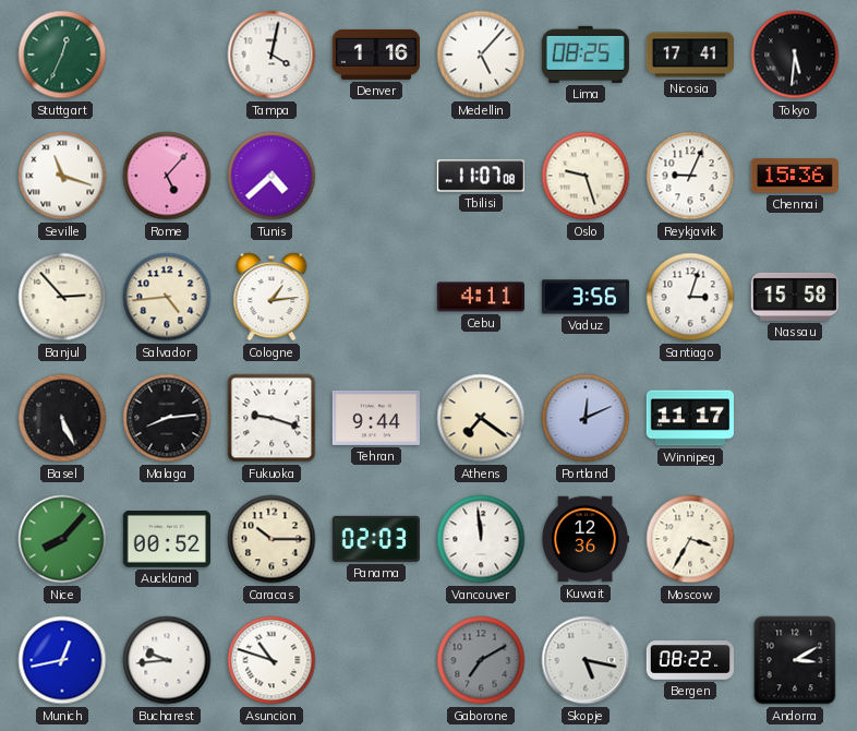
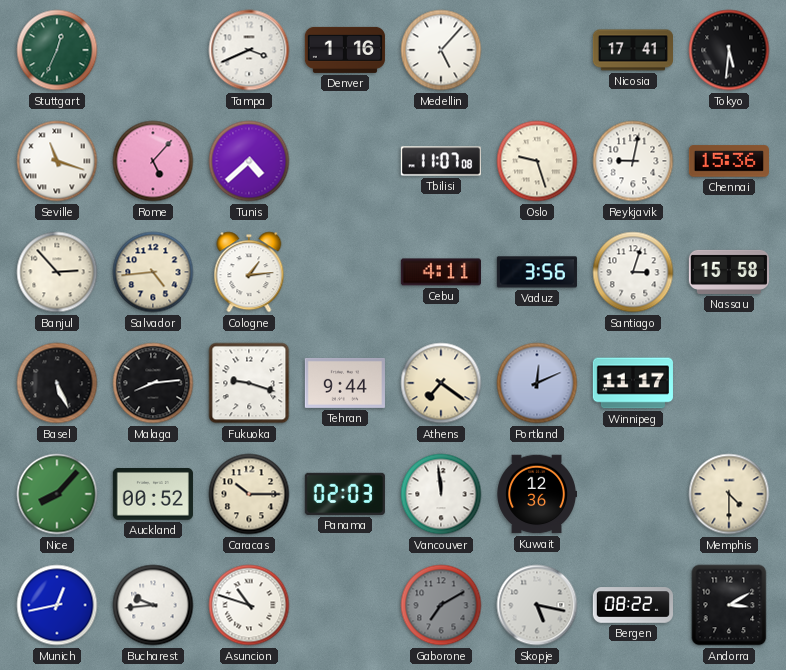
Tampa: 4:02 -> 3:41 (249, 50)
Lima: 08:25 -> none (586, 55)
Reykjavik: 9:04 -> 9:02 (633, 161)
Moscow: 3:35 -> none (690, 539)
Memphis: none -> 4:30 (729, 494)
